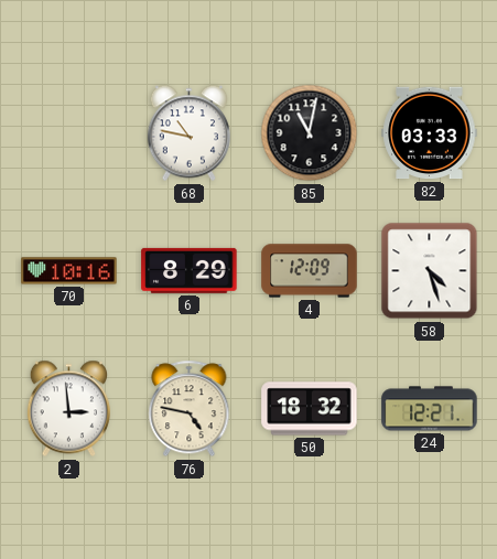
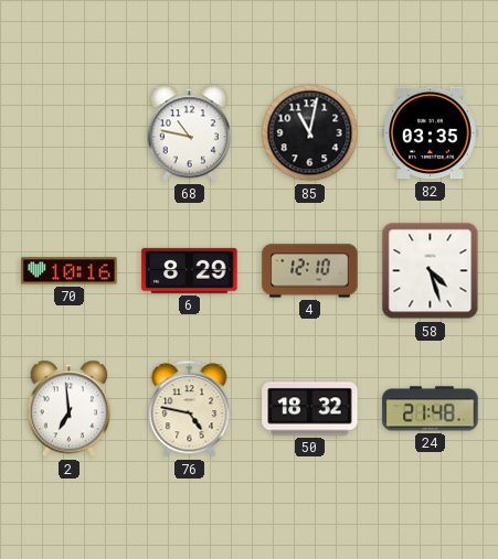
82: 03:33 -> 03:35 (431, 133)
4: 12:09 -> 12:10 (310, 271)
2: 2:59 -> 6:59 (68, 409)
24: 12:21 -> 21:48 (431, 409)
